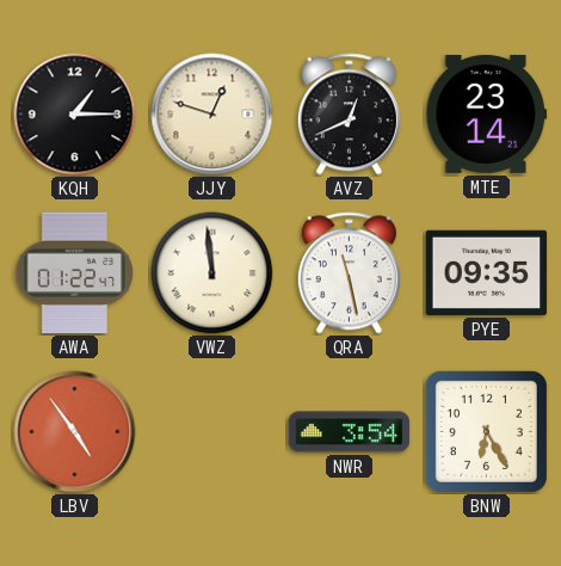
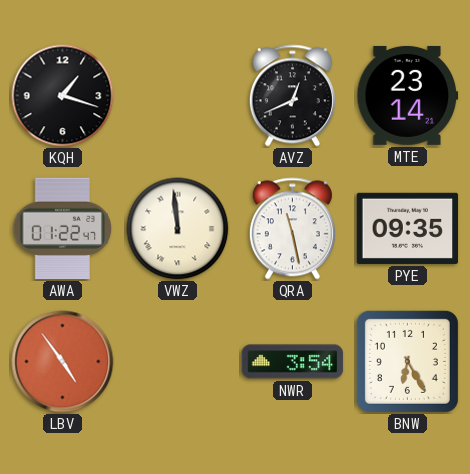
KQH: 1:15 -> 1:18 (63, 96)
JJY: 12:48 -> none (212, 115)
